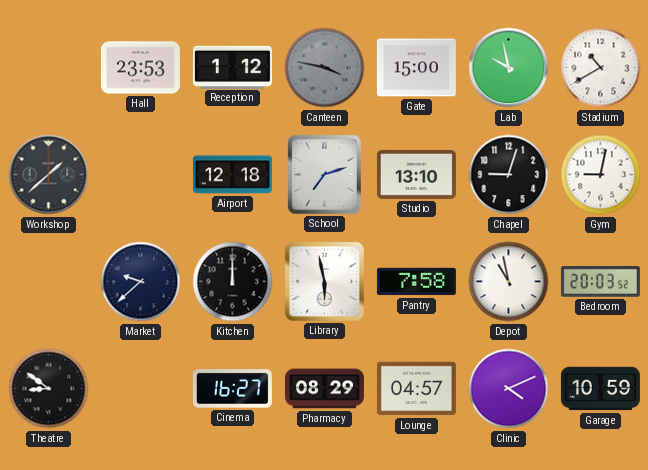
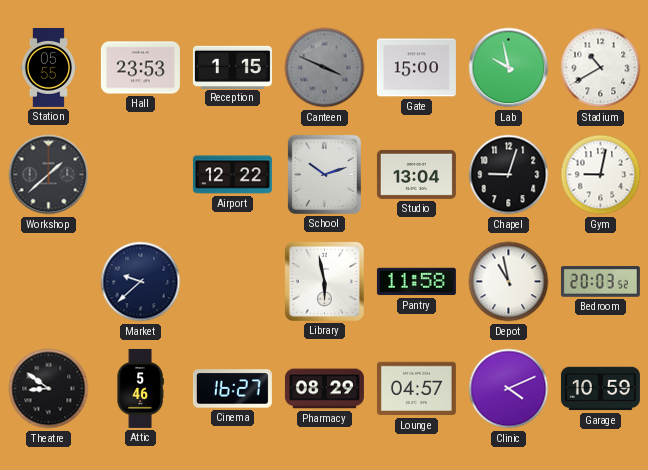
Station: none -> 05:55 (49, 67)
Reception: 1:12 -> 1:15 (232, 67)
Canteen: 3:47 -> 3:49 (325, 68)
Airport: 12:18 -> 12:22 (232, 175)
School: 7:12 -> 10:12 (324, 174)
Studio: 13:10 -> 13:04 (416, 174)
Kitchen: 12:00 -> none (233, 282)
Pantry: 7:58 -> 11:58 (416, 282)
Attic: none -> 5:46 (140, 388)
